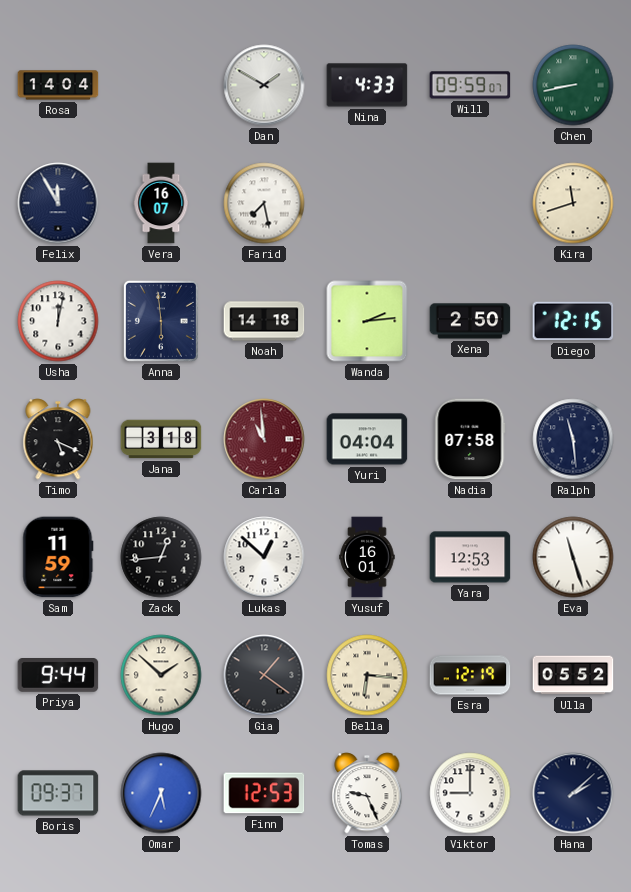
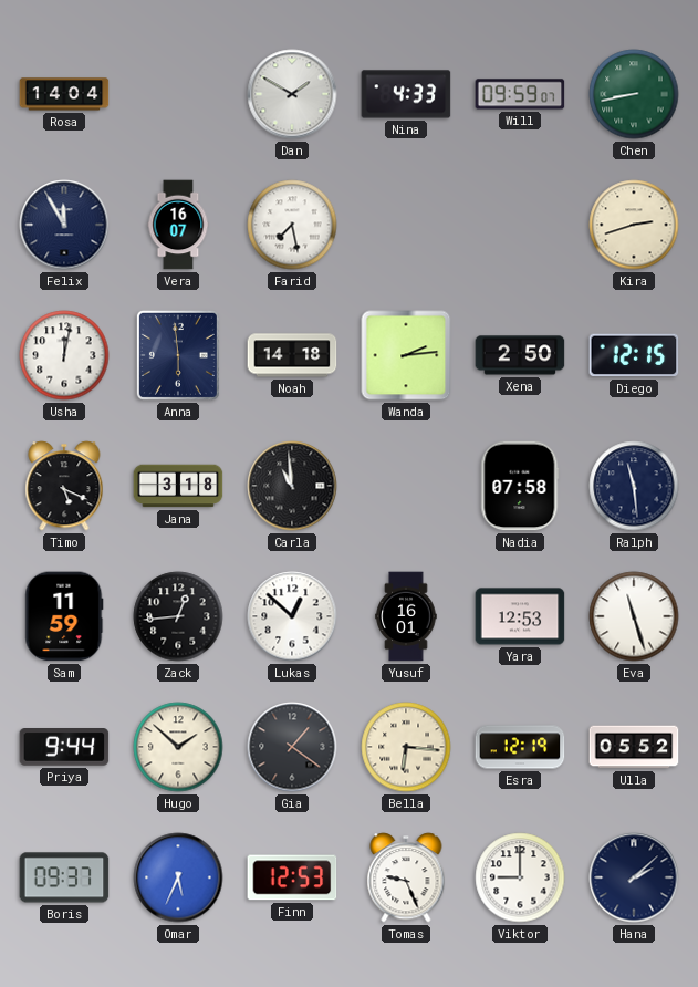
Kira: 11:42 -> 2:42 (634, 225)
Carla dial: burgundy -> black (292, 486)
Yuri: 04:04 -> none (367, 439)
